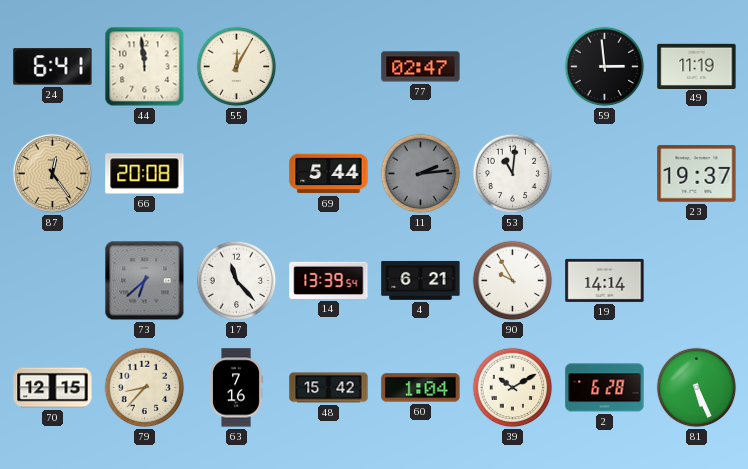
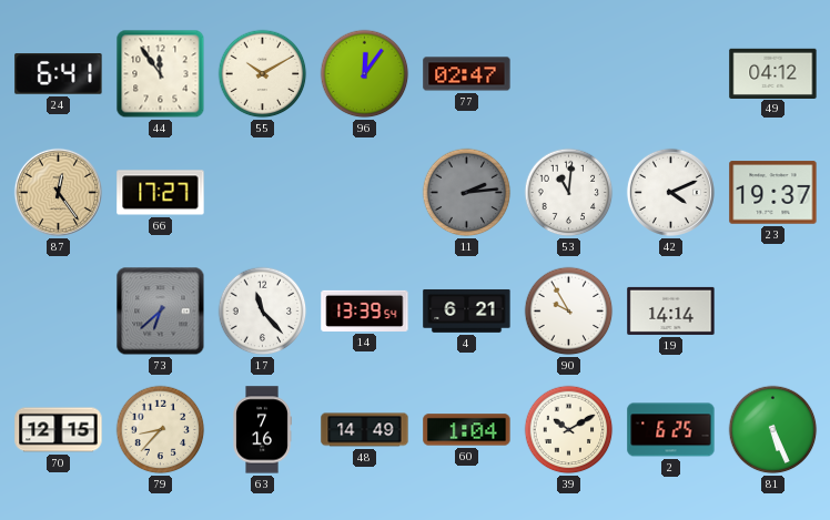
44: 11:59 -> 11:54 (161, 74)
55: 12:05 -> 10:10 (263, 74)
96: none -> 12:06 (365, 74)
59: 2:59 -> none (605, 67)
49: 11:19 -> 04:12 (773, 73)
66: 20:08 -> 17:27 (161, 193)
69: 5:44 -> none (329, 174)
42: none -> 4:11 (670, 192)
48: 15:42 -> 14:49 (365, 430)
2: 6:28 -> 6:25 (671, 430)
